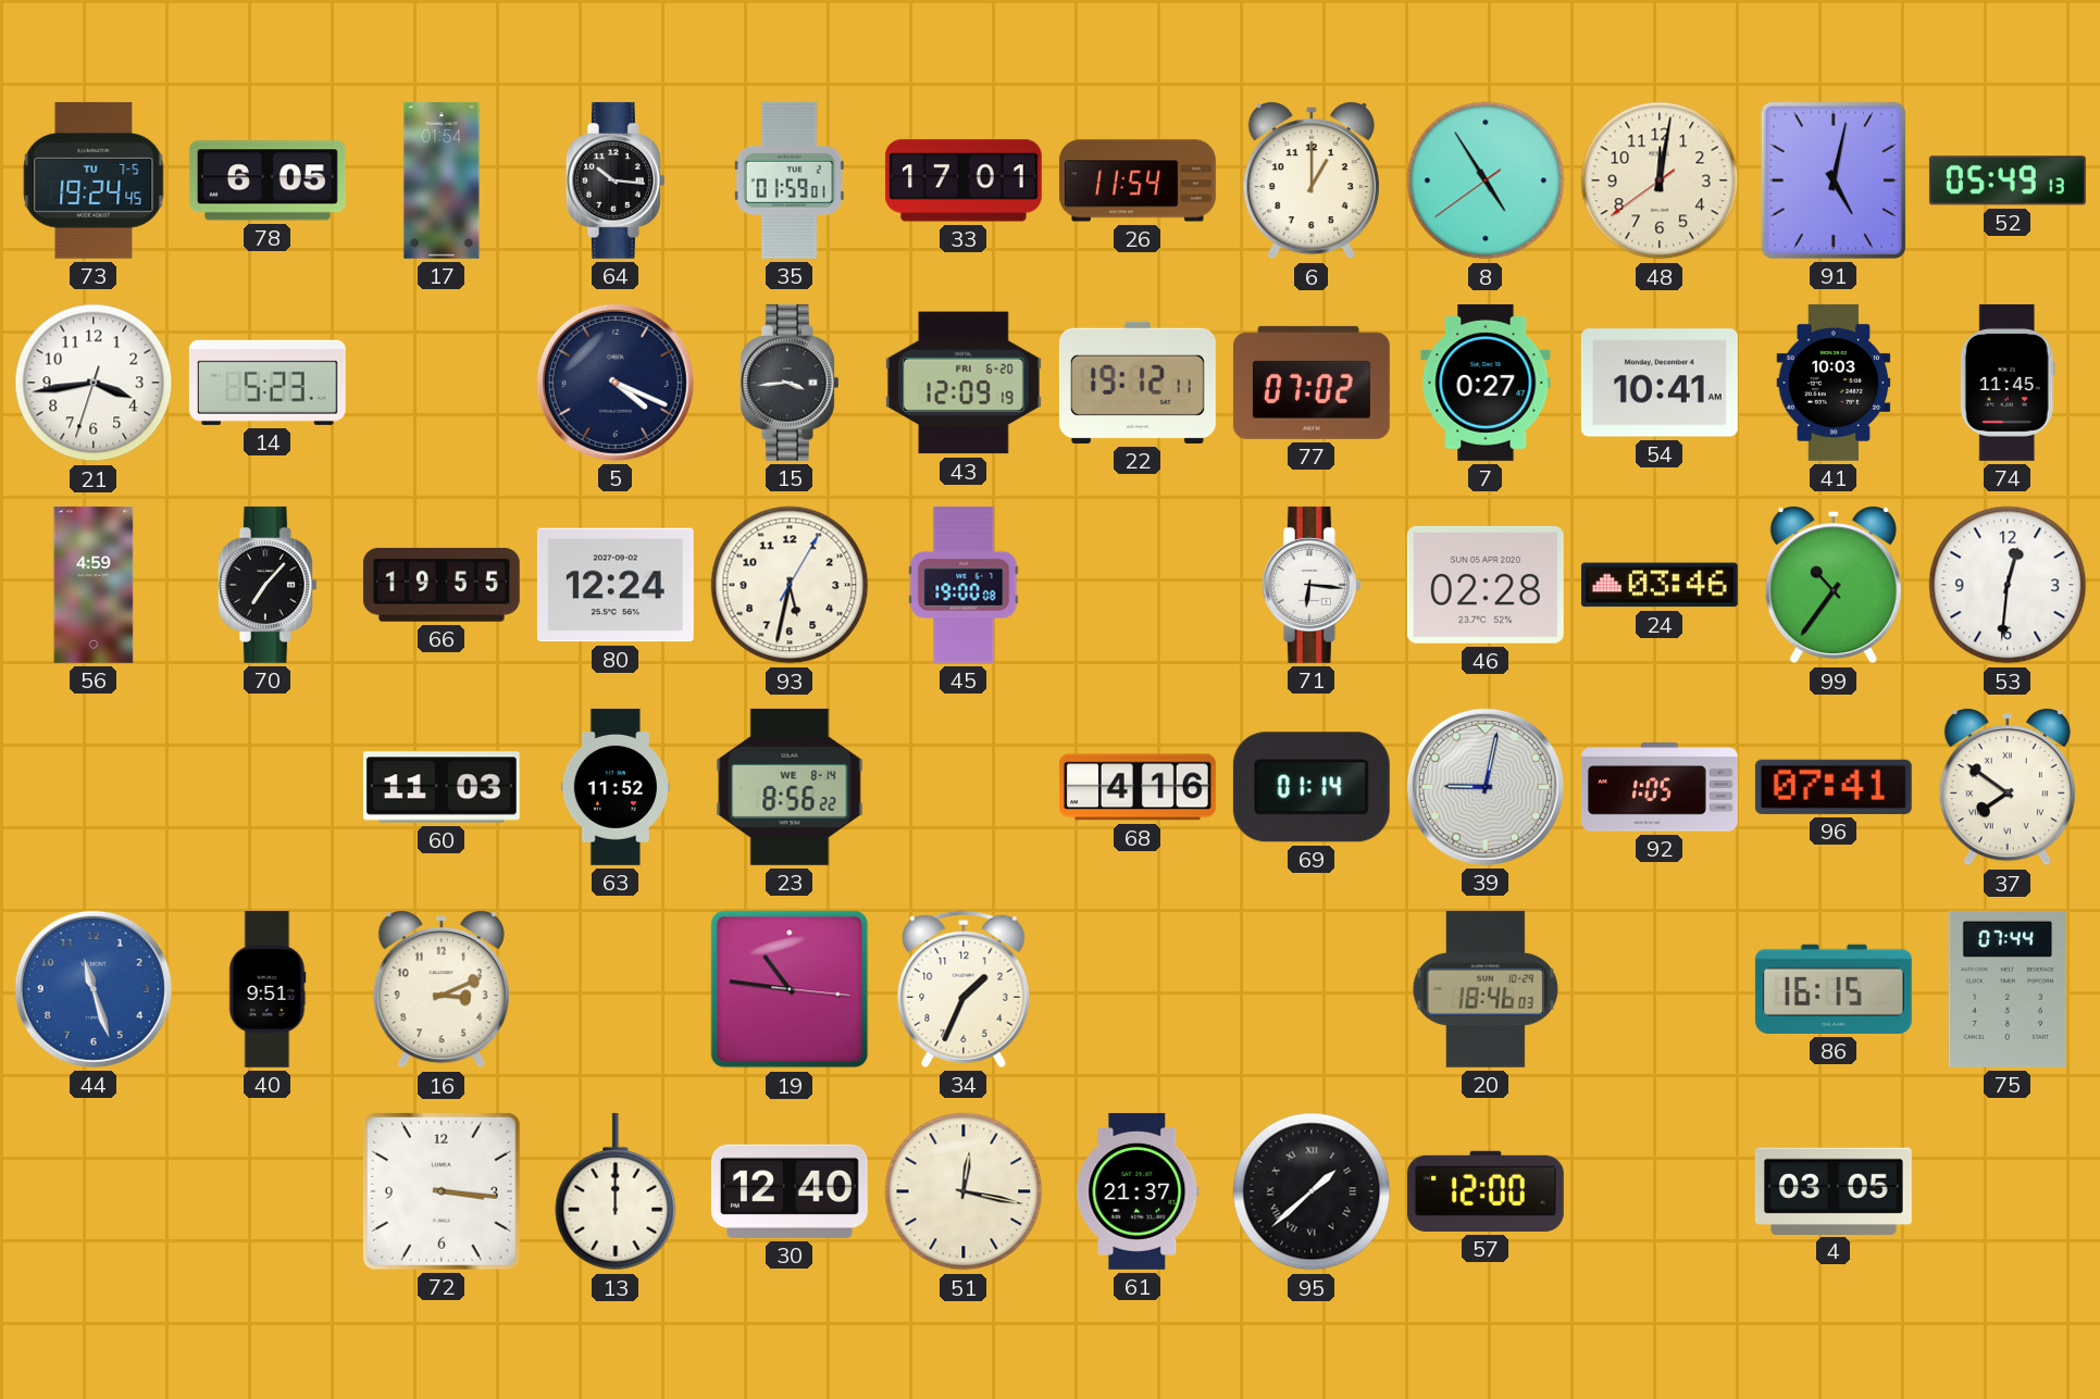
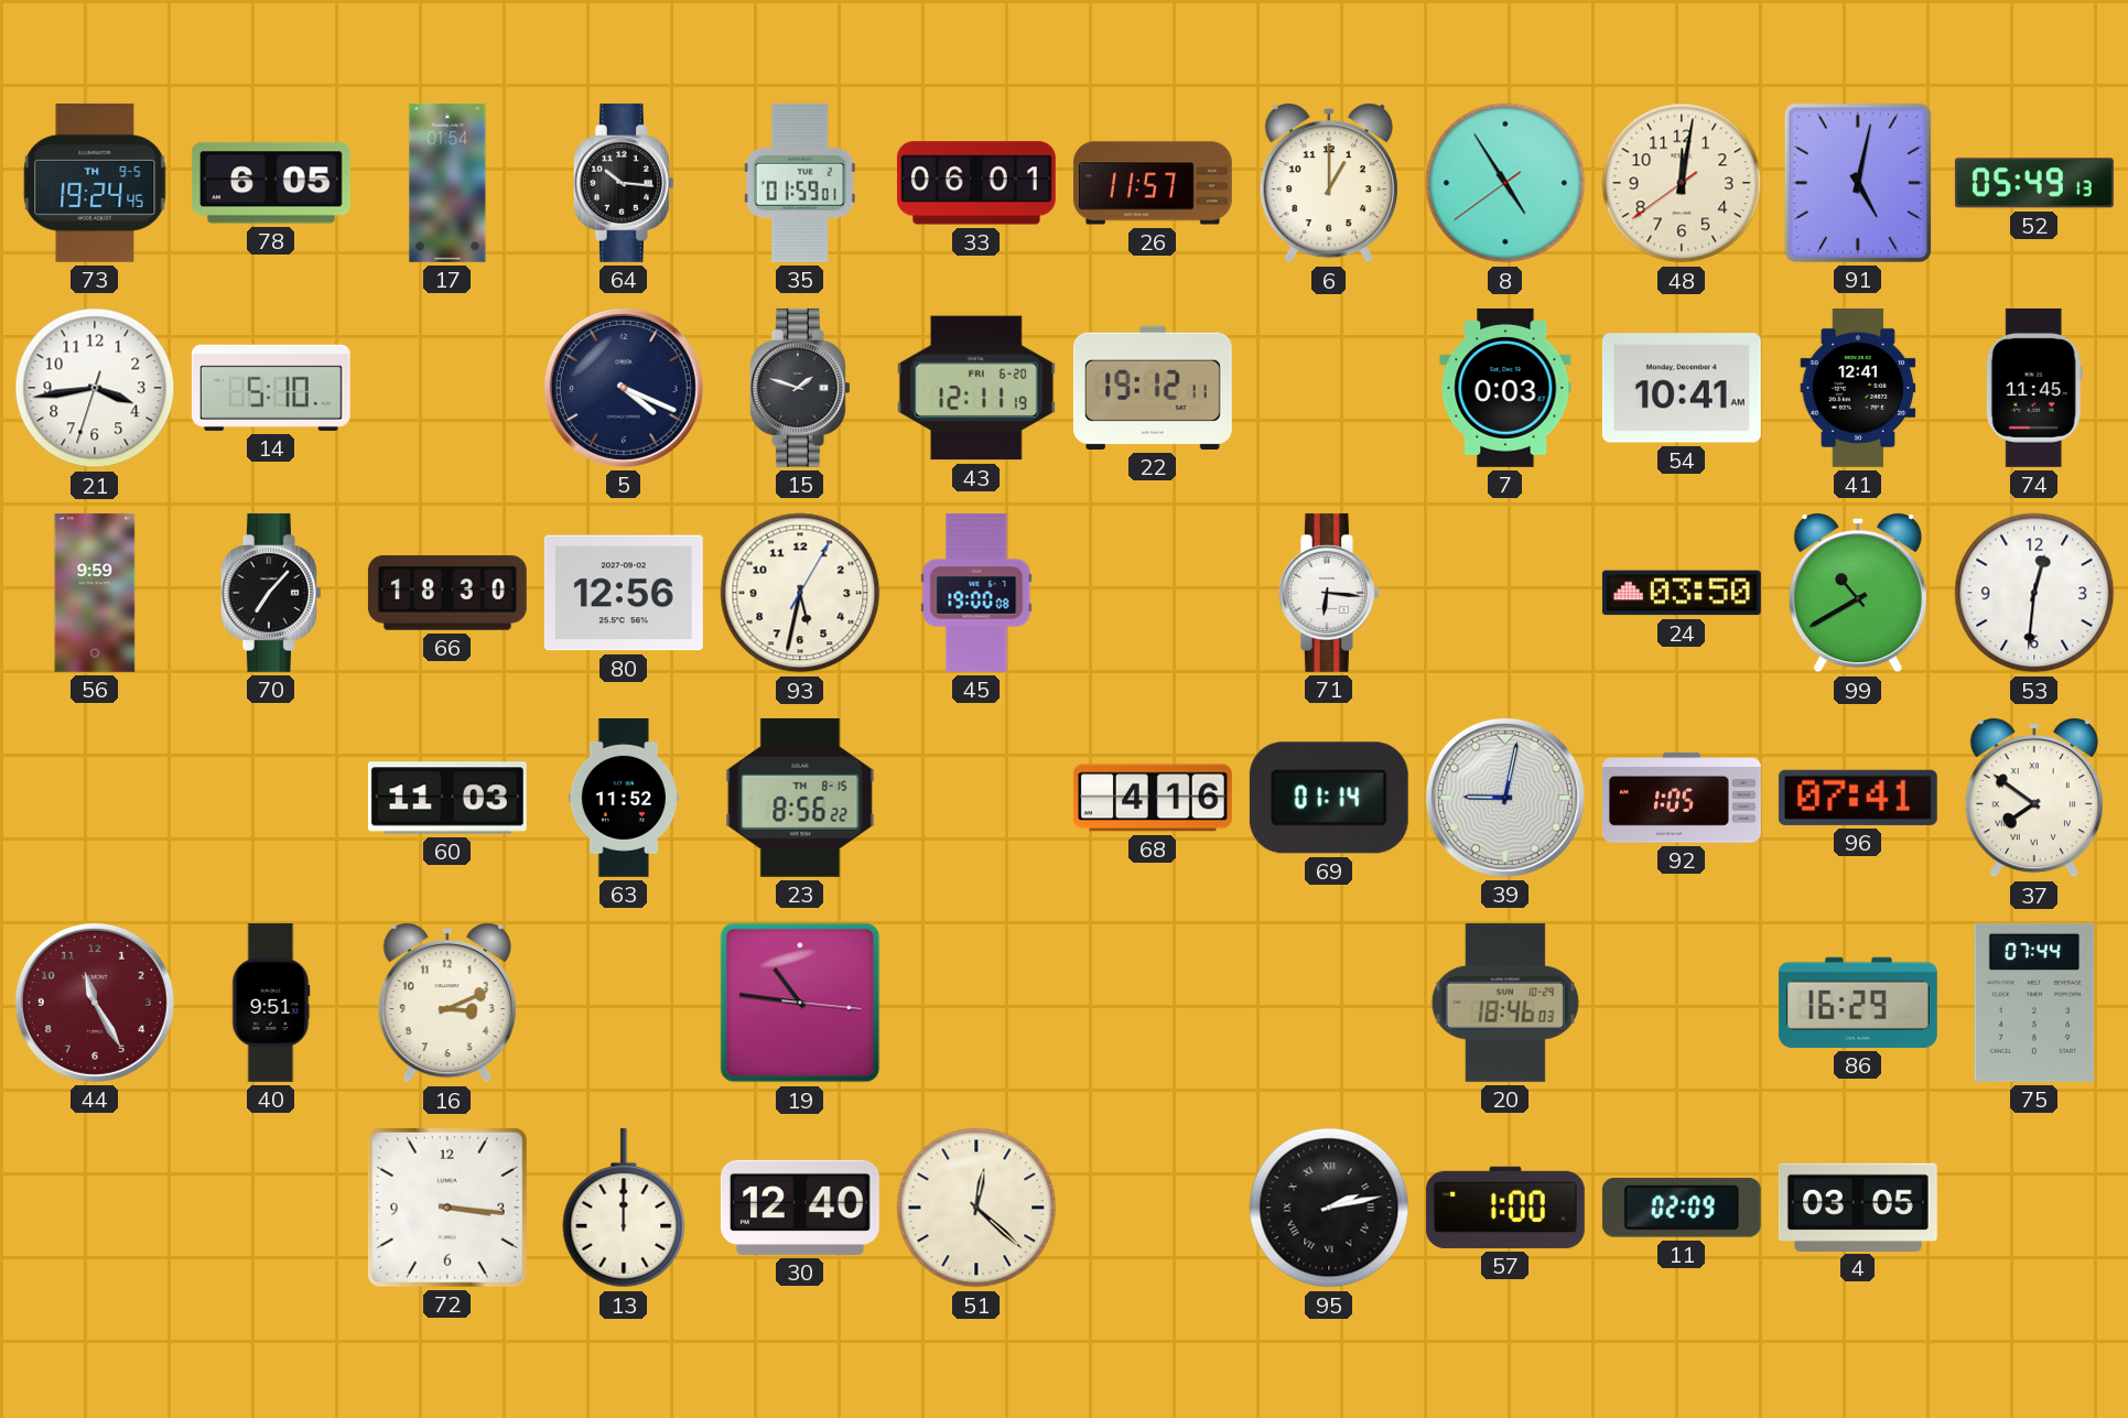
73 date: TU 7-5 -> TH 9-5 (95, 183)
33: 17:01 -> 06:01 (976, 183)
26: 11:54 -> 11:57 (1153, 183)
14: 5:23 -> 5:10 (271, 388)
15: 3:44 -> 1:48 (800, 388)
43: 12:09 -> 12:11 (976, 388)
77: 07:02 -> none (1312, 383)
7: 0:27 -> 0:03 (1505, 388)
41: 10:03 -> 12:41 (1858, 388)
56: 4:59 -> 9:59 (95, 593)
66: 19:55 -> 18:30 (447, 594)
80: 12:24 -> 12:56 (624, 593)
46: 02:28 -> none (1486, 585)
24: 03:46 -> 03:50 (1682, 593)
99: 10:36 -> 10:40 (1858, 594)
23 date: WE 8-14 -> TH 8-15 (800, 798)
44: 11:27 -> 11:25 (95, 1003)
44 dial: blue -> burgundy (95, 1003)
34: 1:34 -> none (964, 989)
86: 16:15 -> 16:29 (1858, 1003)
51: 12:17 -> 12:22 (976, 1208)
61: 21:37 -> none (1138, 1191)
95: 1:38 -> 2:13 (1329, 1208)
57: 12:00 -> 1:00 (1505, 1208)
11: none -> 02:09 (1682, 1209)
